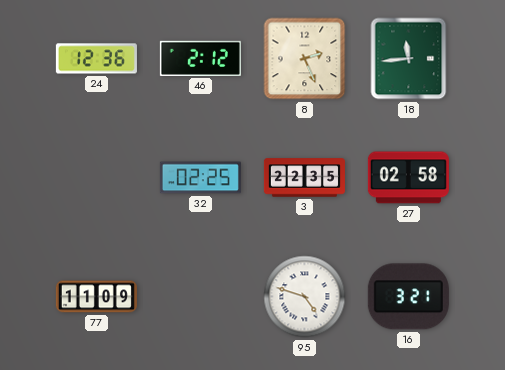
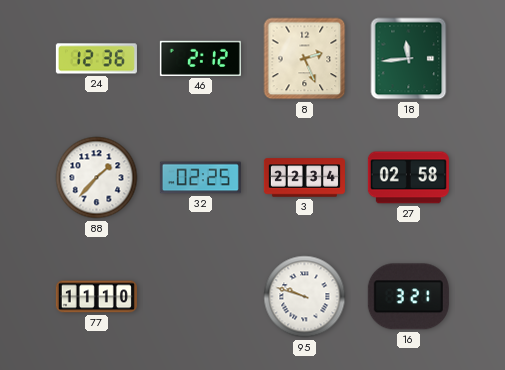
88: none -> 1:37 (97, 178)
3: 22:35 -> 22:34 (304, 178)
77: 11:09 -> 11:10 (96, 297)
95: 4:48 -> 9:48 (305, 297)
